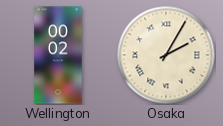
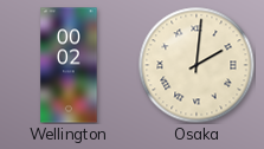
Osaka: 2:05 -> 2:01 (197, 65)
